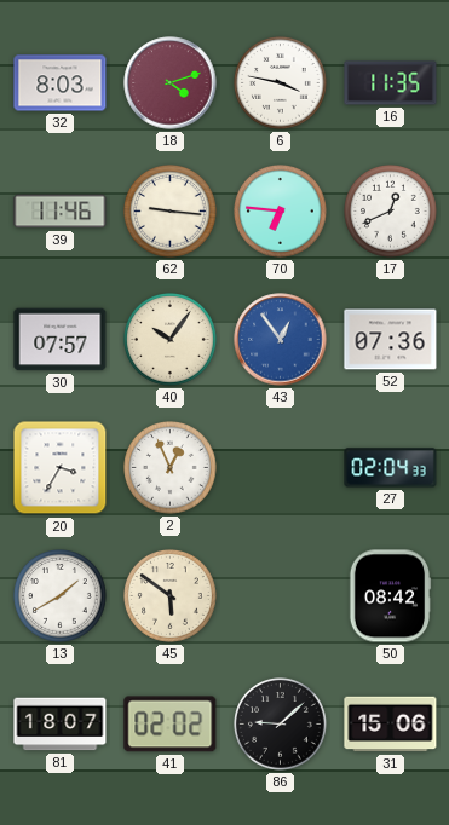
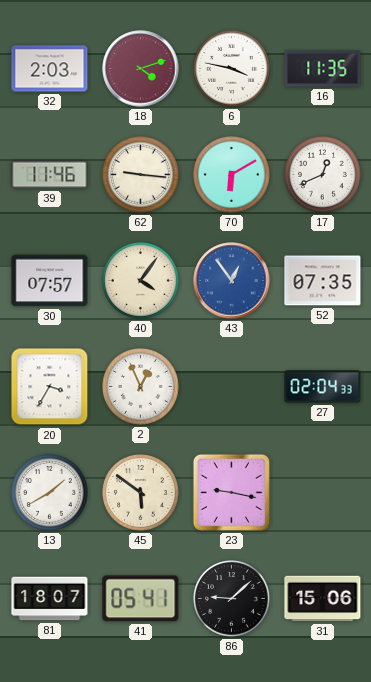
32: 8:03 -> 2:03 (50, 69)
70: 6:46 -> 6:10 (232, 175)
40: 10:06 -> 4:06 (141, 281)
52: 07:36 -> 07:35 (323, 281)
23: none -> 9:17 (231, 492)
50: 08:42 -> none (390, 596)
41: 02:02 -> 05:41 (141, 599)
